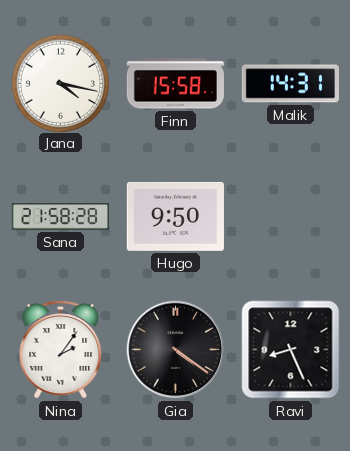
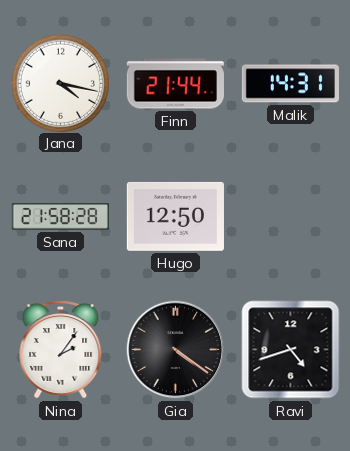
Finn: 15:58 -> 21:44 (175, 84)
Hugo: 9:50 -> 12:50 (175, 216)
Ravi: 8:26 -> 4:42 (291, 350)
